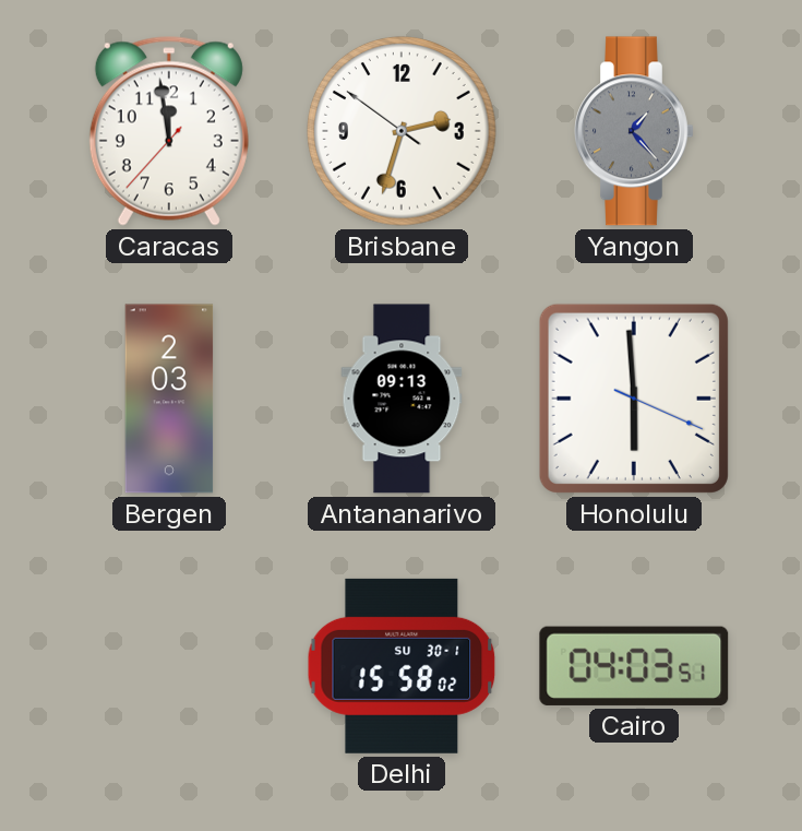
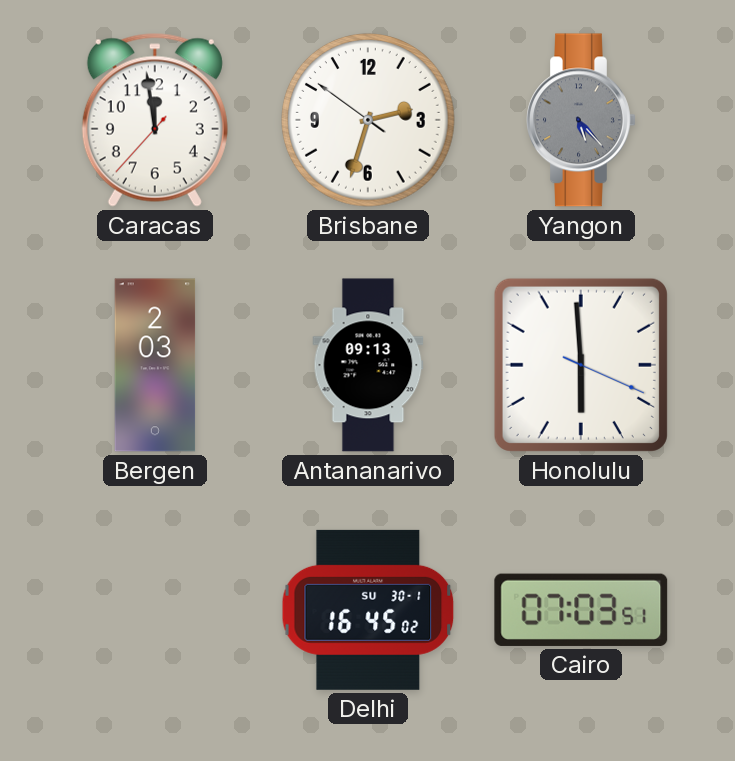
Yangon: 1:23 -> 5:23 (581, 120)
Delhi: 15:58 -> 16:45 (368, 610)
Cairo: 04:03 -> 07:03 (581, 610)
